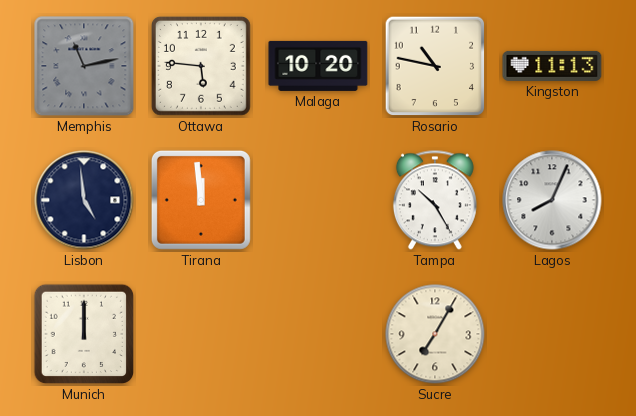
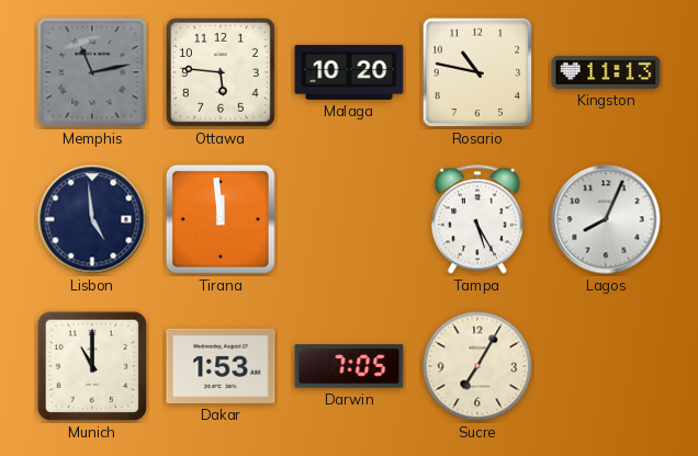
Tampa: 10:25 -> 5:25 (477, 219)
Munich: 12:00 -> 11:00 (92, 366)
Dakar: none -> 1:53 (221, 366)
Darwin: none -> 7:05 (349, 366)
